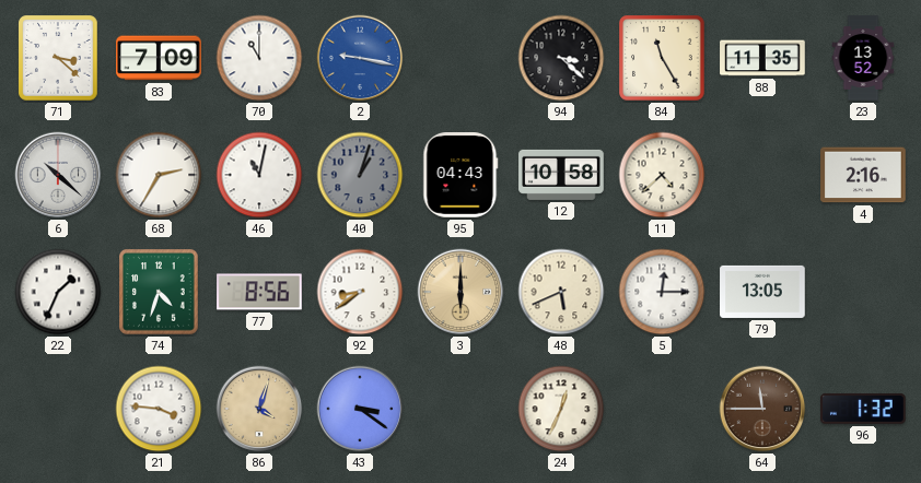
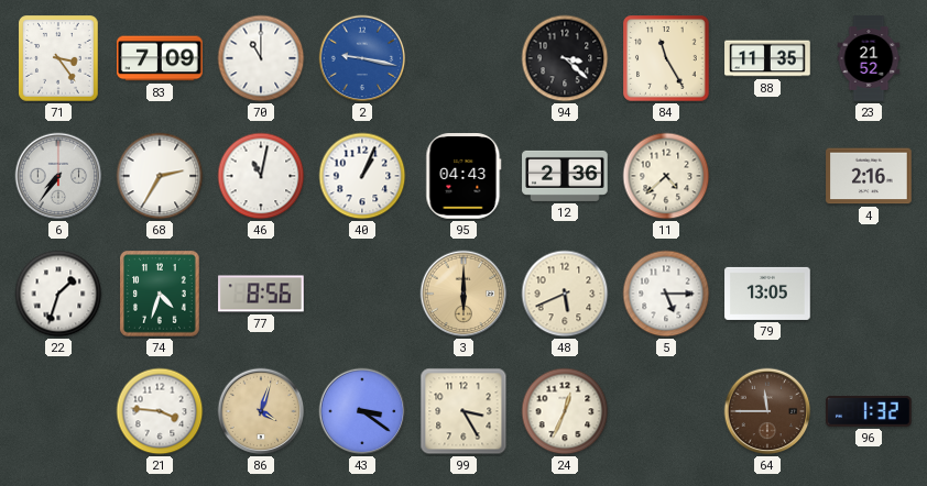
71: 3:22 -> 3:24 (58, 58)
23: 13:52 -> 21:52 (869, 58)
6: 10:22 -> 7:36 (58, 176)
40: 1:03 -> 1:04 (362, 176)
40 dial: grey -> white (362, 176)
12: 10:58 -> 2:36 (565, 176)
22: 1:34 -> 1:33 (58, 294)
92: 8:39 -> none (360, 292)
5: 12:15 -> 5:15 (666, 294)
99: none -> 3:25 (463, 411)
